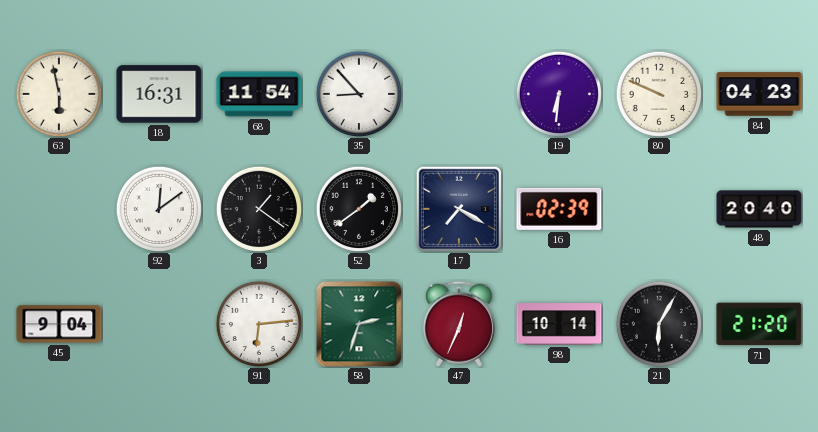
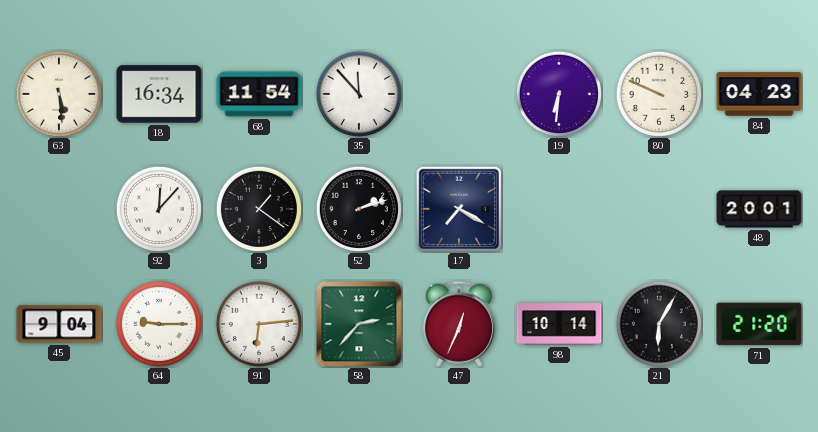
63: 5:58 -> 5:29 (59, 94)
18: 16:31 -> 16:34 (159, 94)
35: 8:53 -> 11:53 (359, 94)
92: 12:09 -> 12:07 (159, 209)
52: 1:39 -> 2:12 (359, 209)
16: 02:39 -> none (559, 209)
48: 20:40 -> 20:01 (759, 209)
64: none -> 9:15 (159, 324)
58: 2:33 -> 2:37 (359, 324)
